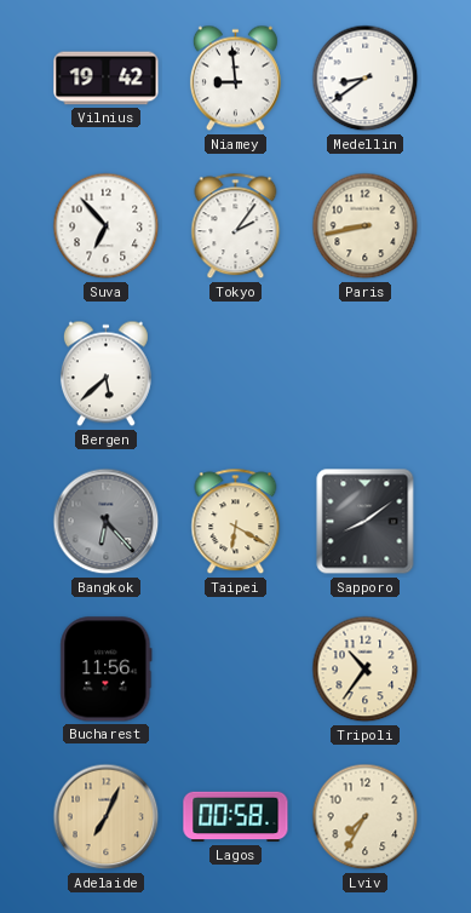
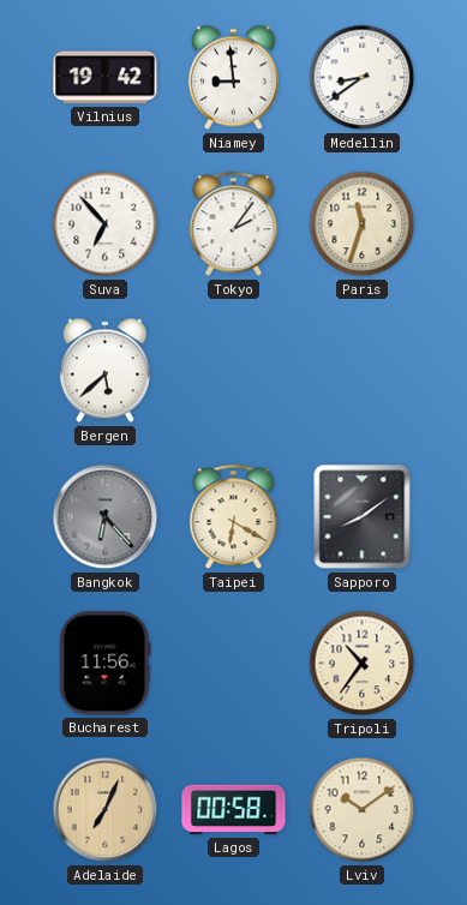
Paris: 8:43 -> 11:33 (363, 224)
Lviv: 7:35 -> 10:09 (363, 810)
